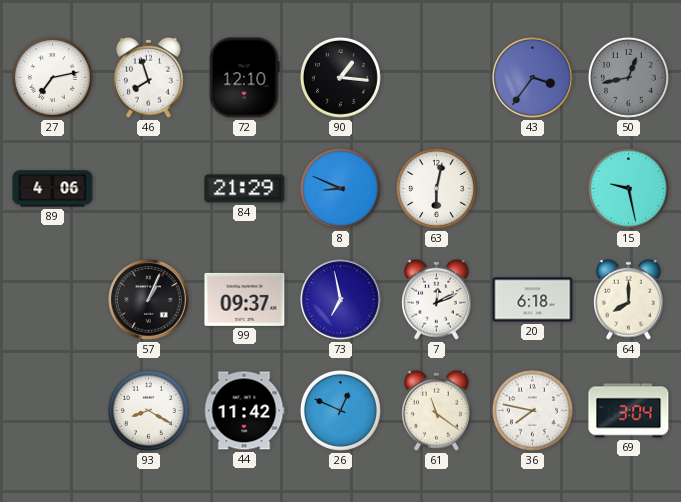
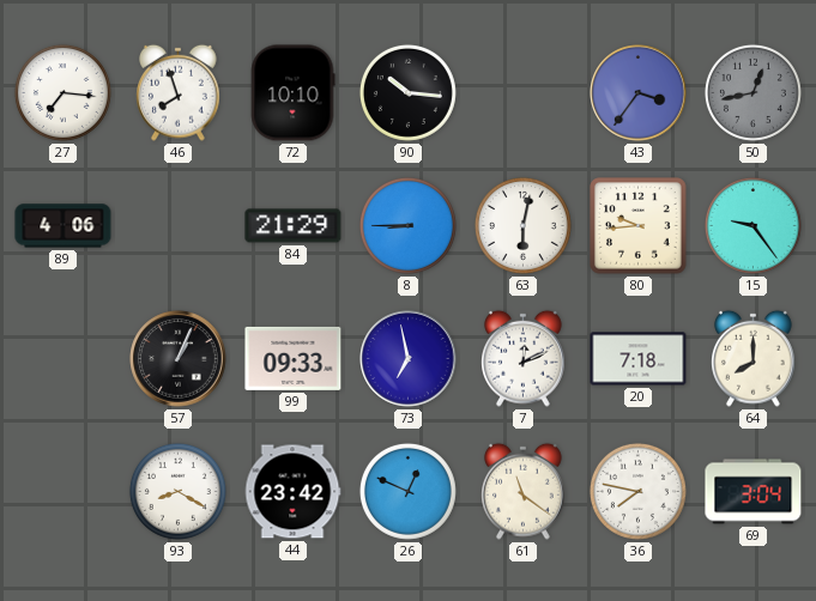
27: 7:13 -> 7:16 (62, 92)
72: 12:10 -> 10:10 (292, 93)
90: 1:16 -> 10:16 (407, 92)
8: 8:49 -> 8:45 (407, 225)
80: none -> 9:44 (639, 226)
15: 9:28 -> 9:24 (752, 225)
99: 09:37 -> 09:33 (294, 358)
20: 6:18 -> 7:18 (639, 359)
44: 11:42 -> 23:42 (292, 492)
